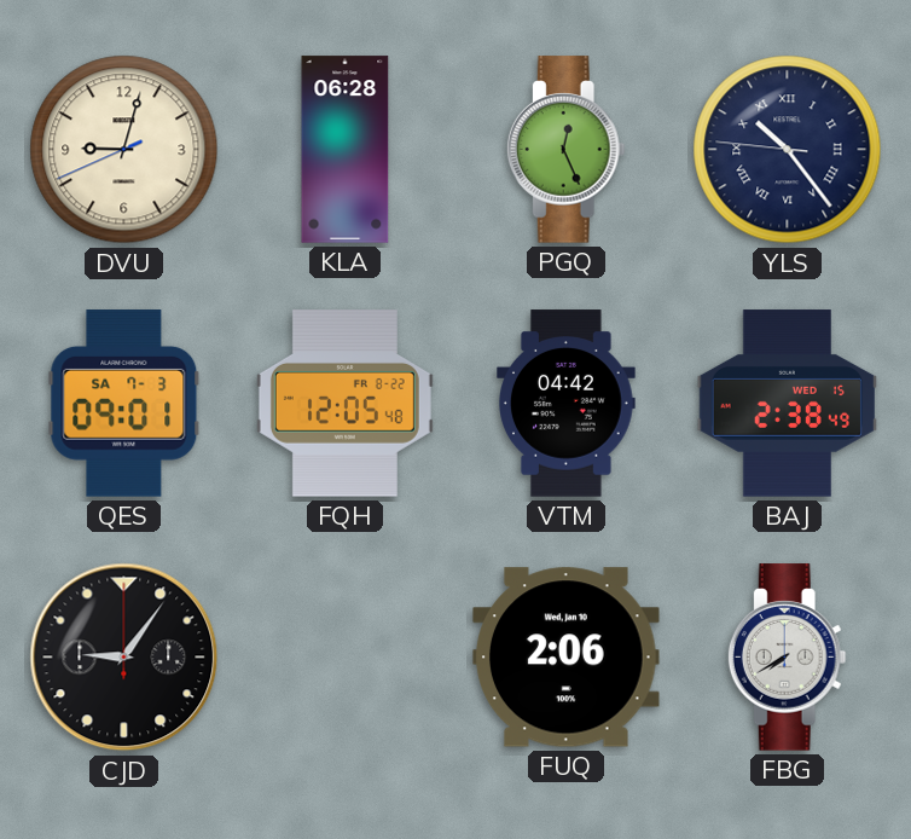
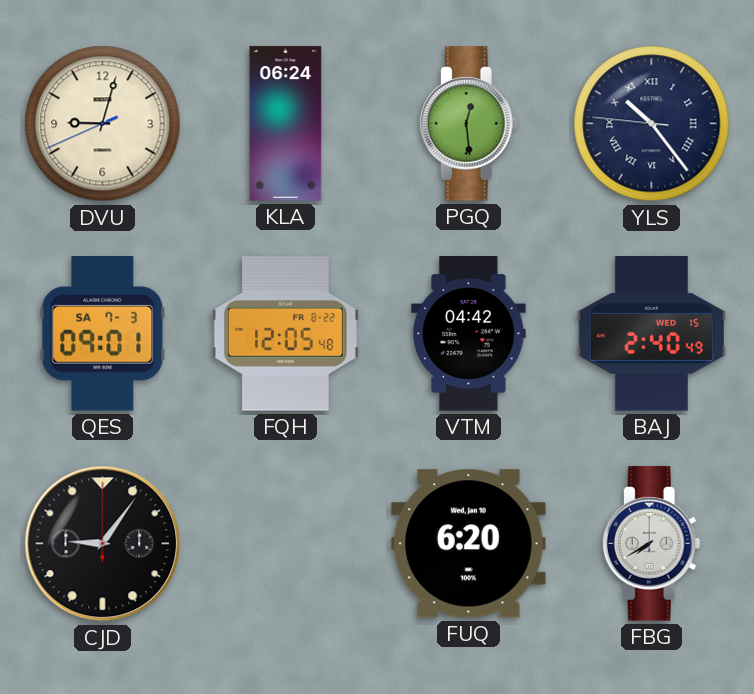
KLA: 06:28 -> 06:24 (286, 124)
PGQ: 12:26 -> 12:29 (468, 124)
BAJ: 2:38 -> 2:40 (651, 334)
FUQ: 2:06 -> 6:20 (469, 544)
